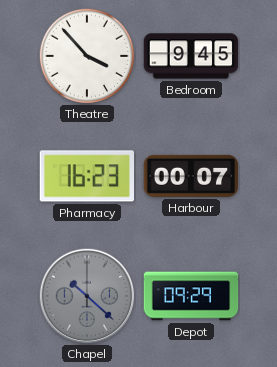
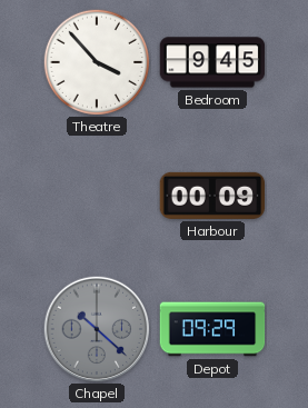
Pharmacy: 16:23 -> none (87, 176)
Harbour: 00:07 -> 00:09 (212, 196)
